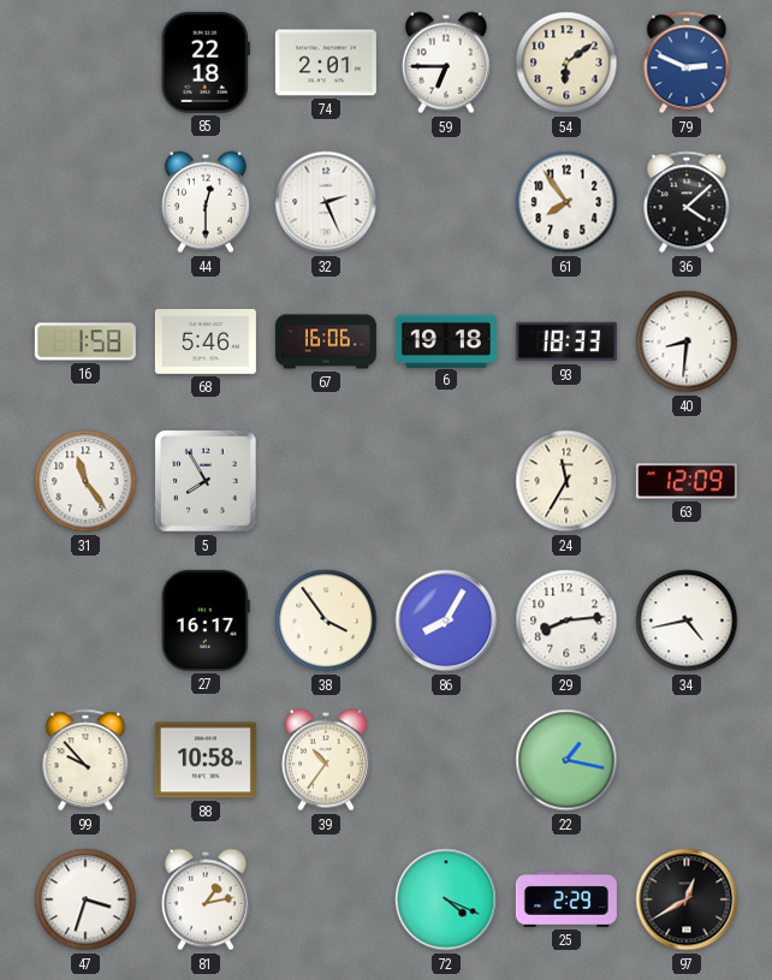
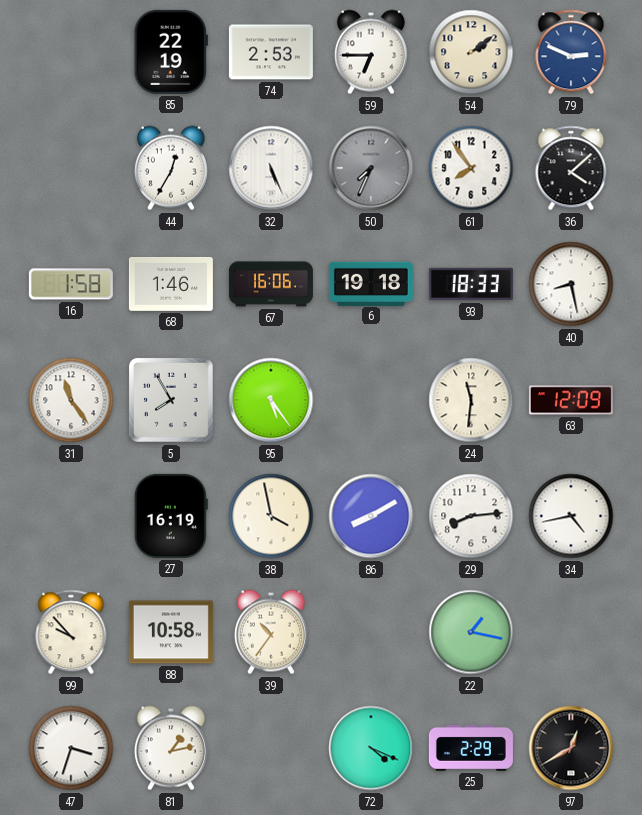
85: 22:18 -> 22:19 (171, 52)
74: 2:01 -> 2:53 (271, 52)
54: 6:09 -> 2:09 (471, 52)
44: 12:30 -> 12:35 (171, 168)
32: 2:26 -> 5:26 (271, 168)
50: none -> 7:34 (371, 168)
68: 5:46 -> 1:46 (171, 284)
40: 8:31 -> 8:28 (571, 284)
95: none -> 5:24 (271, 400)
24: 11:35 -> 11:31 (471, 400)
27: 16:17 -> 16:19 (171, 516)
38: 3:54 -> 3:58 (271, 516)
86: 8:05 -> 8:10 (371, 516)
